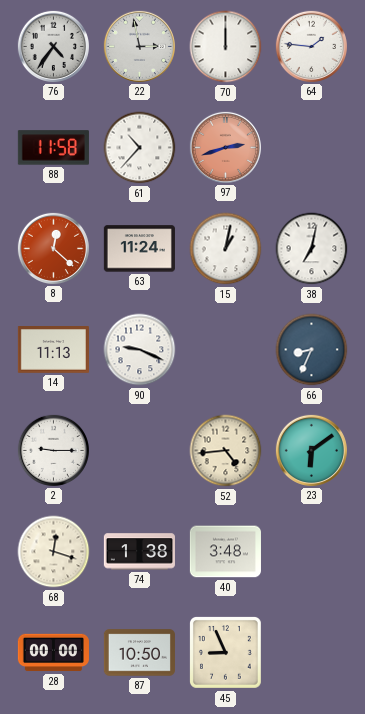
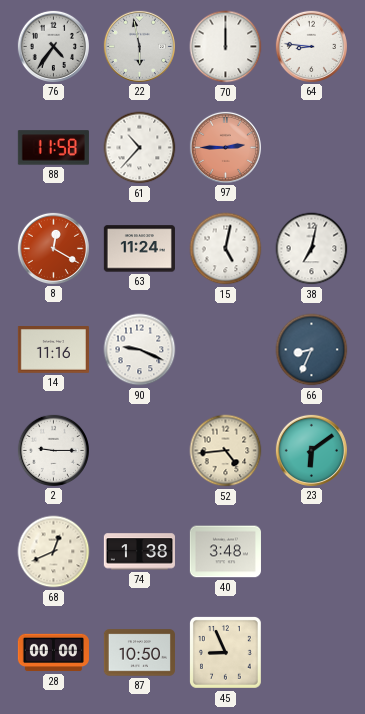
22: 2:58 -> 5:58 (139, 46)
64: 1:46 -> 8:46 (311, 46)
97: 2:42 -> 2:45 (225, 147)
8: 12:22 -> 12:20 (53, 248)
15: 1:02 -> 5:02 (226, 249)
14: 11:13 -> 11:16 (53, 350)
68: 12:18 -> 12:41 (54, 552)
